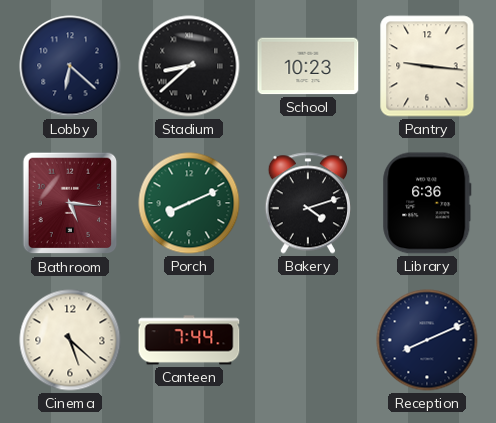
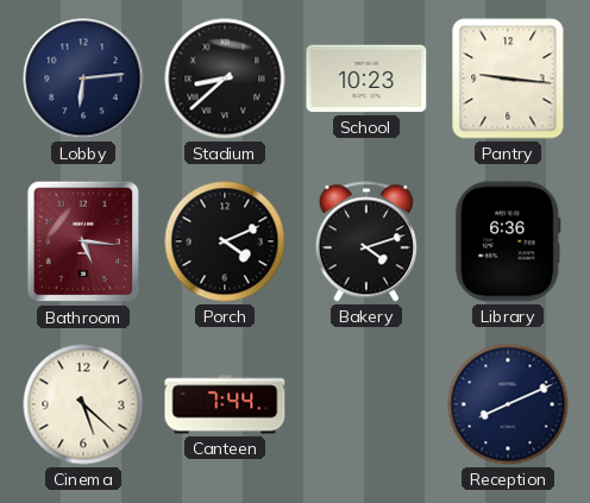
Lobby: 6:22 -> 6:14 (83, 78)
Porch: 8:11 -> 4:11 (225, 241)
Porch dial: green -> black (225, 241)
